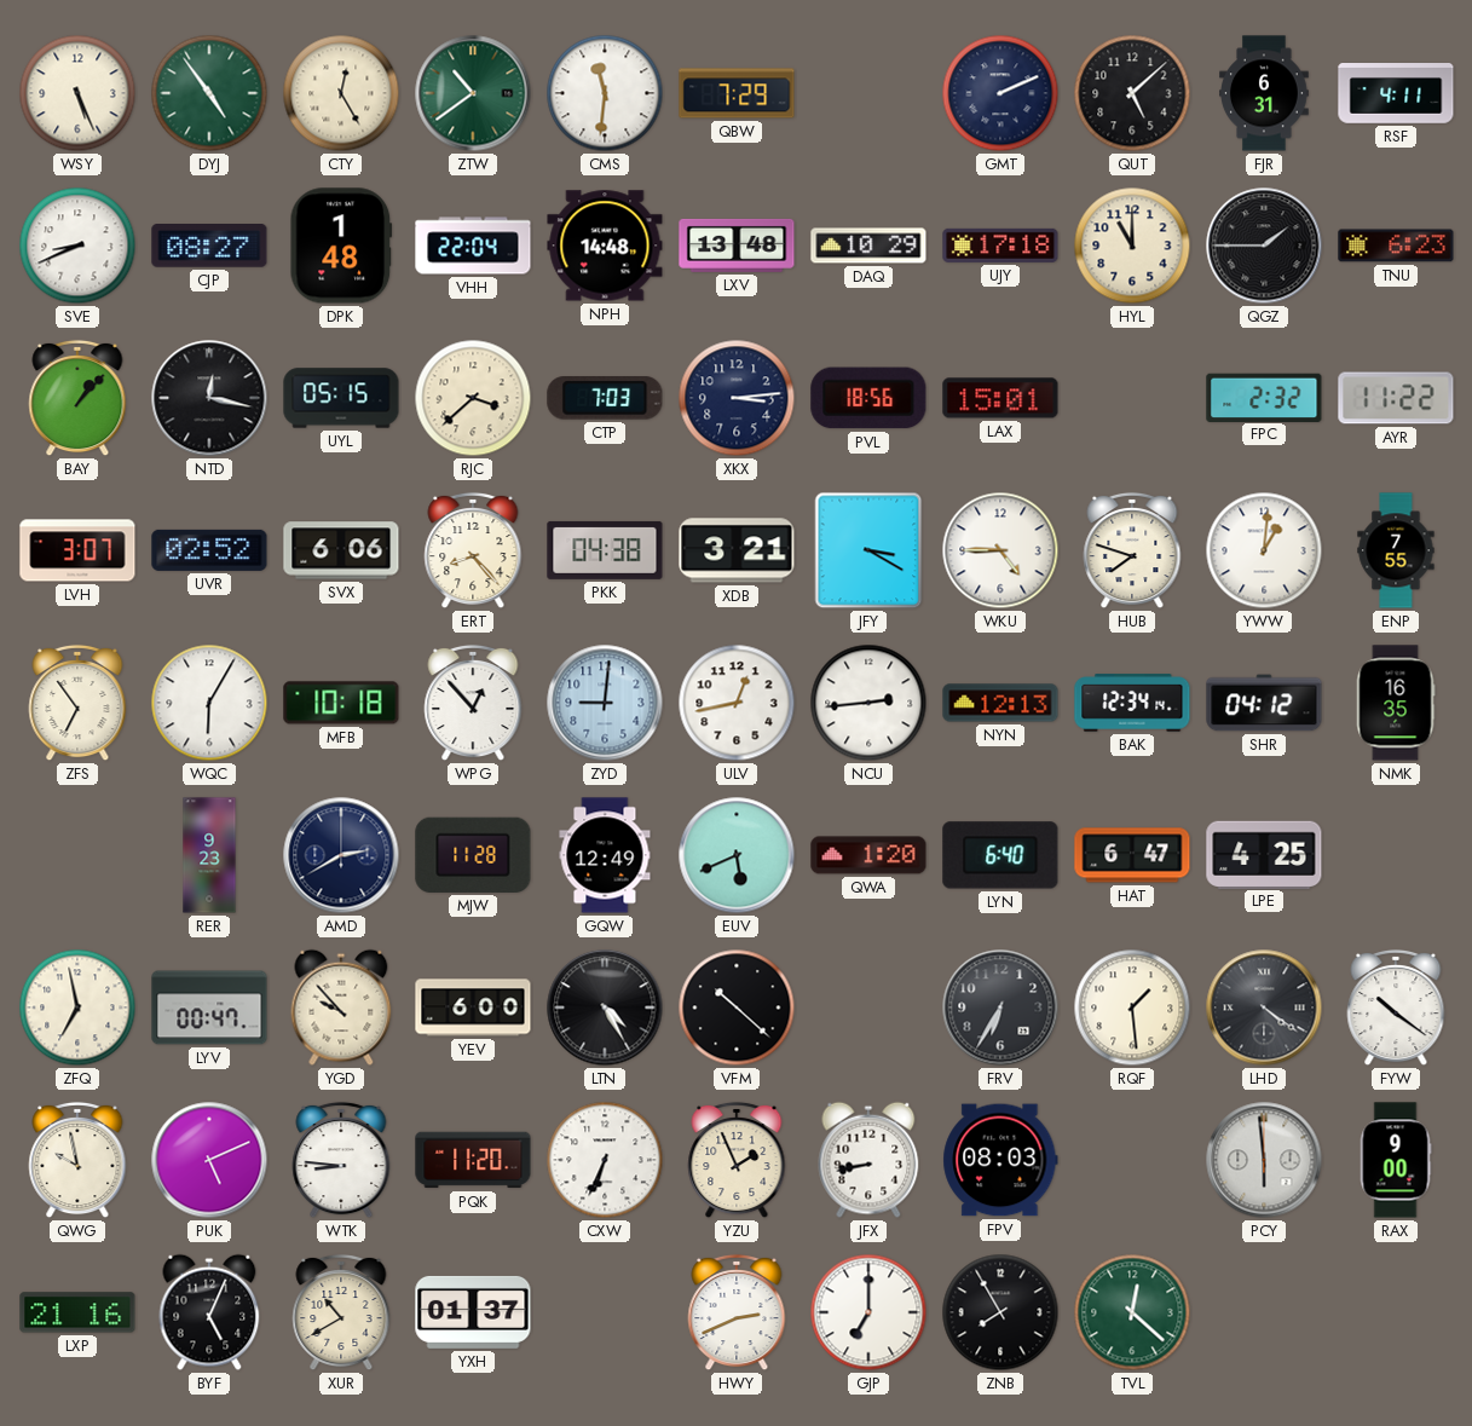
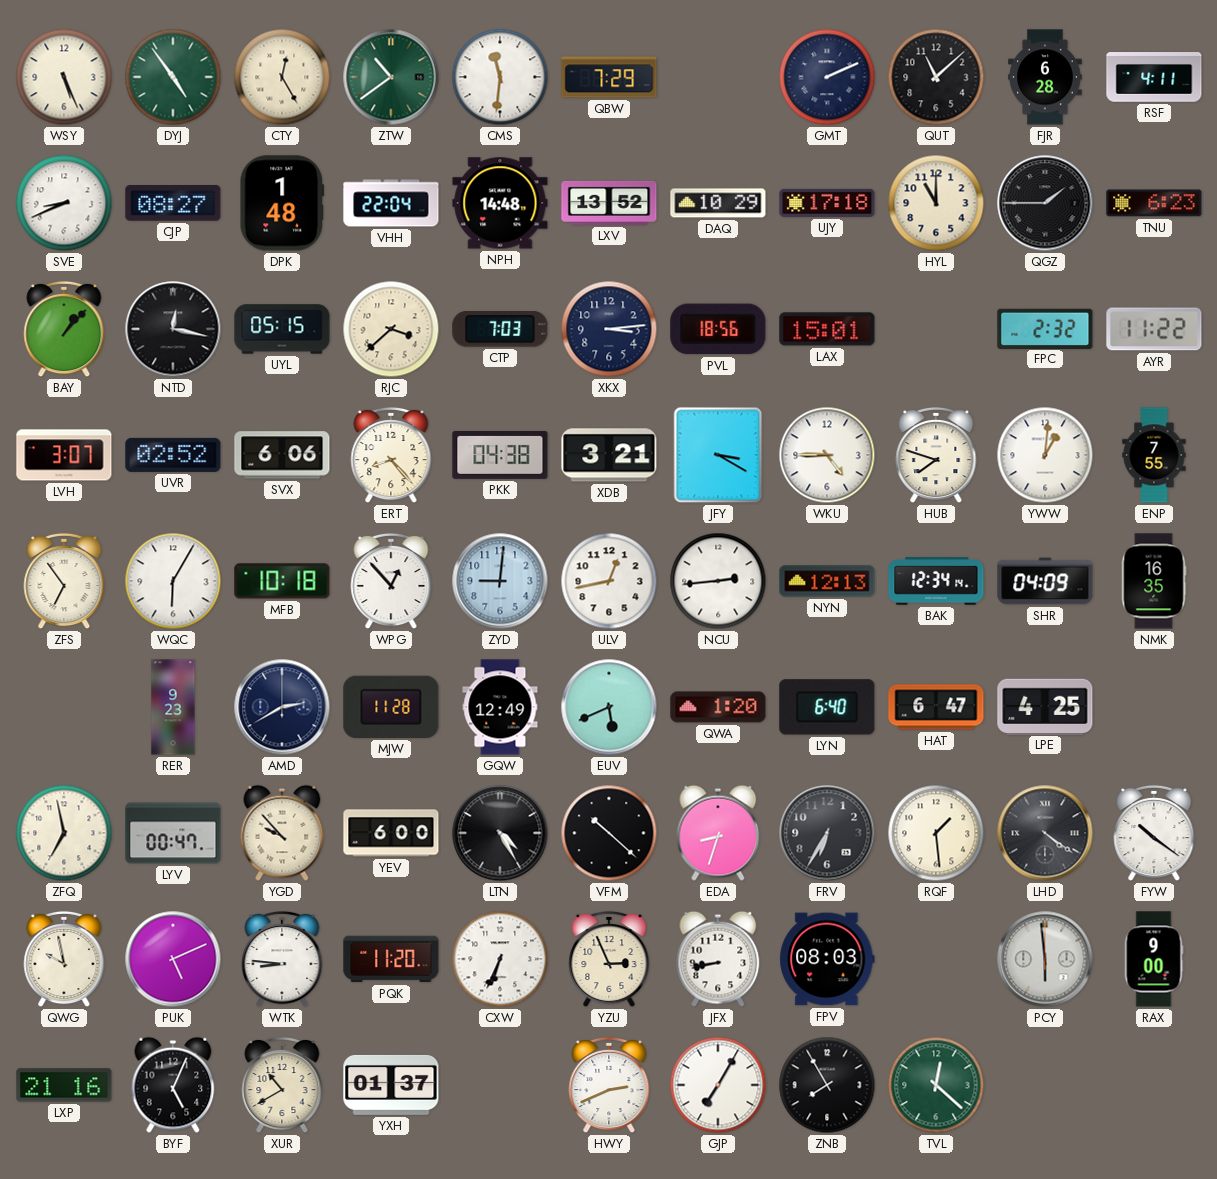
QUT: 5:08 -> 11:08 (936, 77)
FJR: 6:31 -> 6:28 (1046, 77)
LXV: 13:48 -> 13:52 (609, 203)
SHR: 04:12 -> 04:09 (1045, 581)
EDA: none -> 8:33 (718, 833)
YZU: 1:56 -> 2:56 (609, 959)
GJP: 7:00 -> 7:05 (718, 1085)
